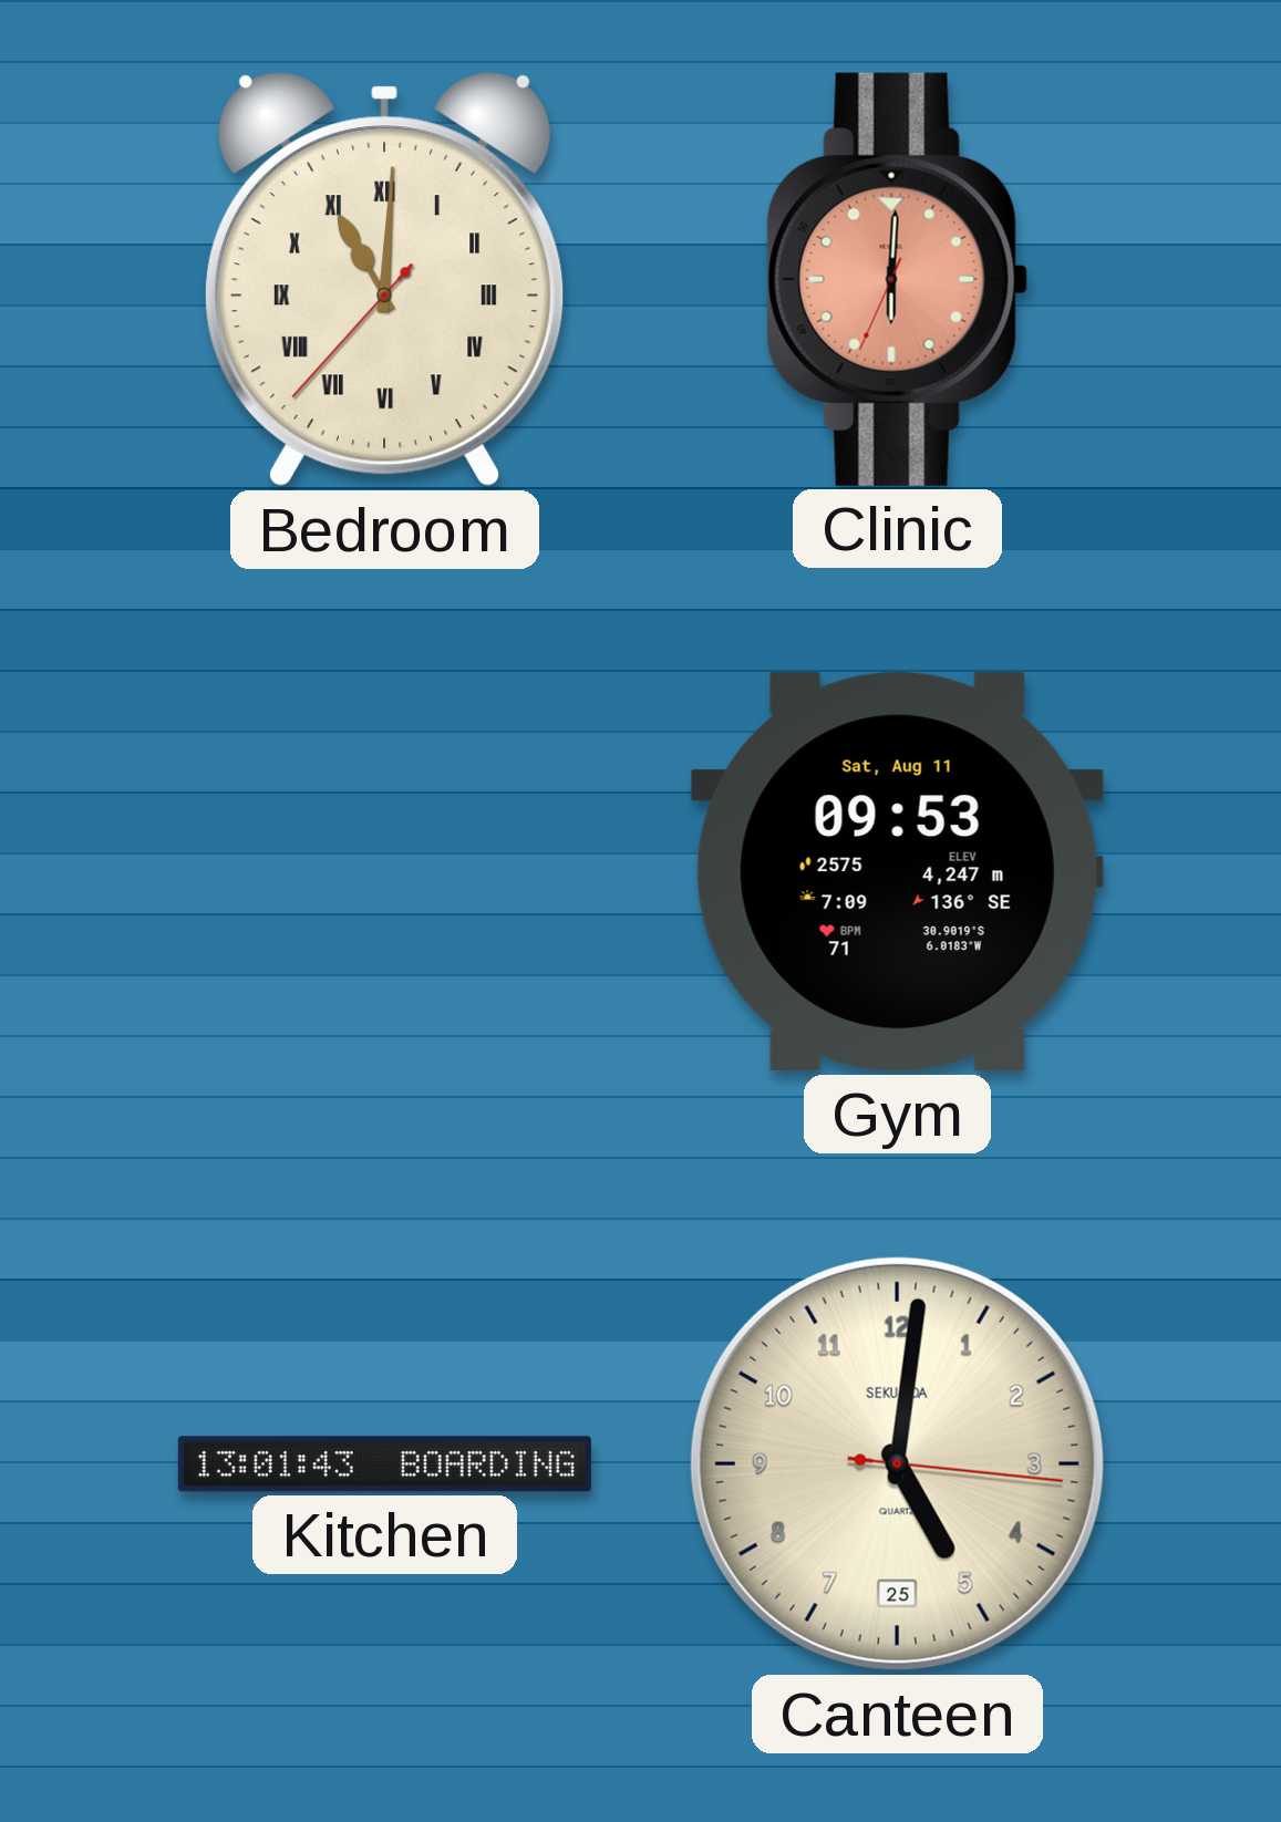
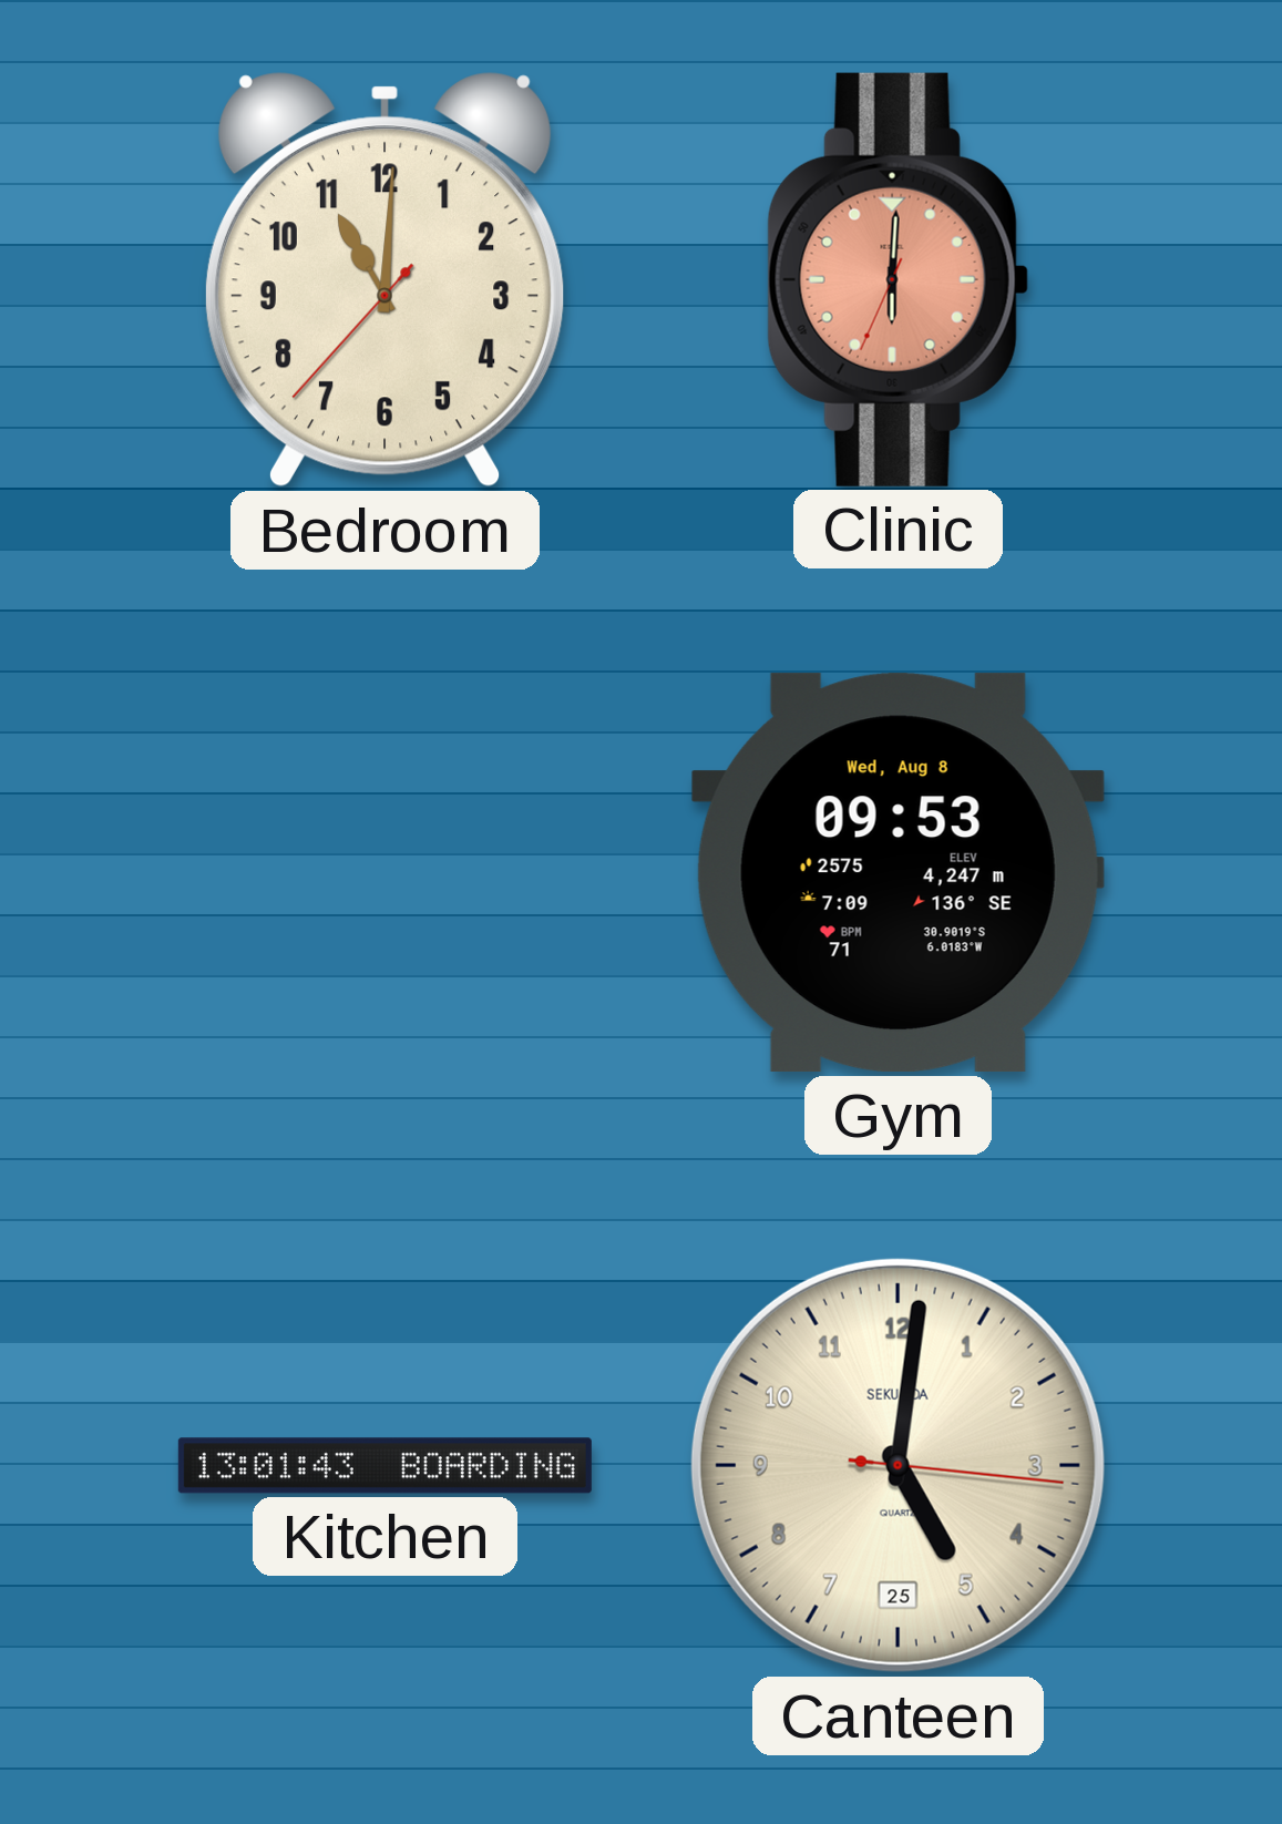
Bedroom numerals: Roman -> Arabic (384, 280)
Gym date: Sat, Aug 11 -> Wed, Aug 8 (898, 873)
